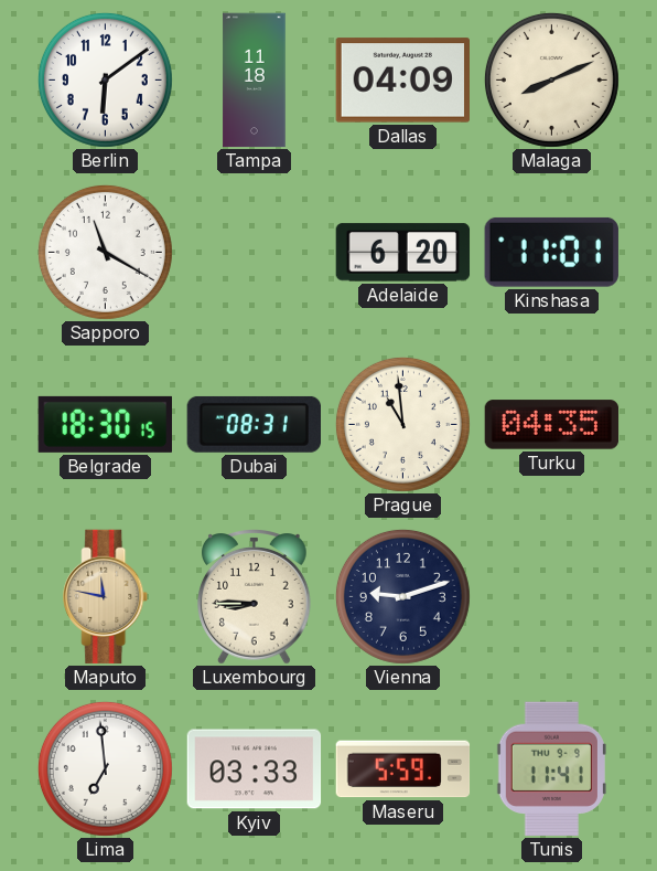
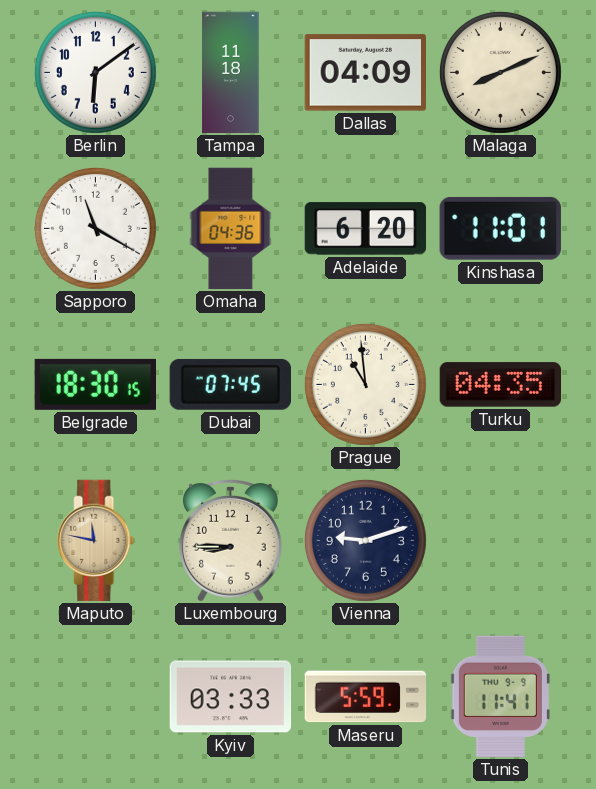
Omaha: none -> 04:36 (231, 229)
Dubai: 08:31 -> 07:45 (230, 384)
Lima: 6:59 -> none (105, 768)
